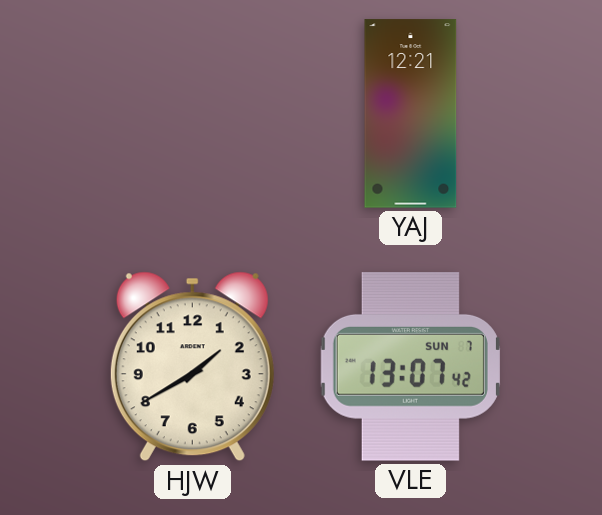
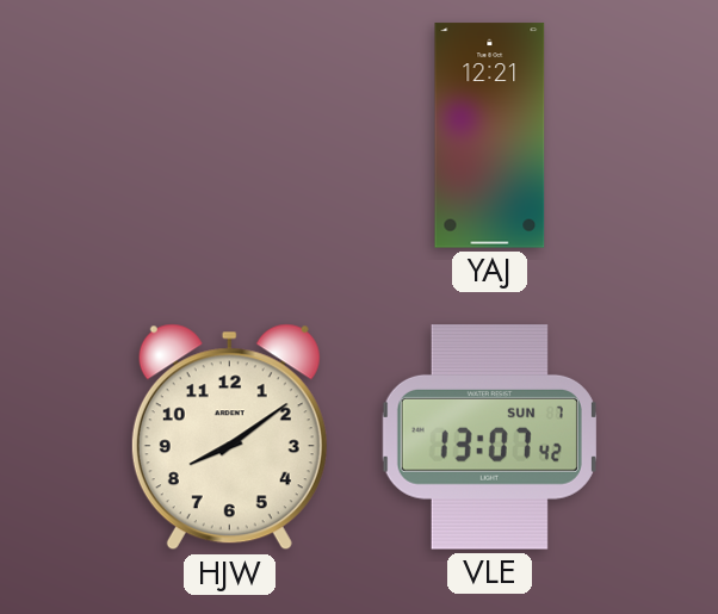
HJW: 1:40 -> 8:09 (229, 438)
